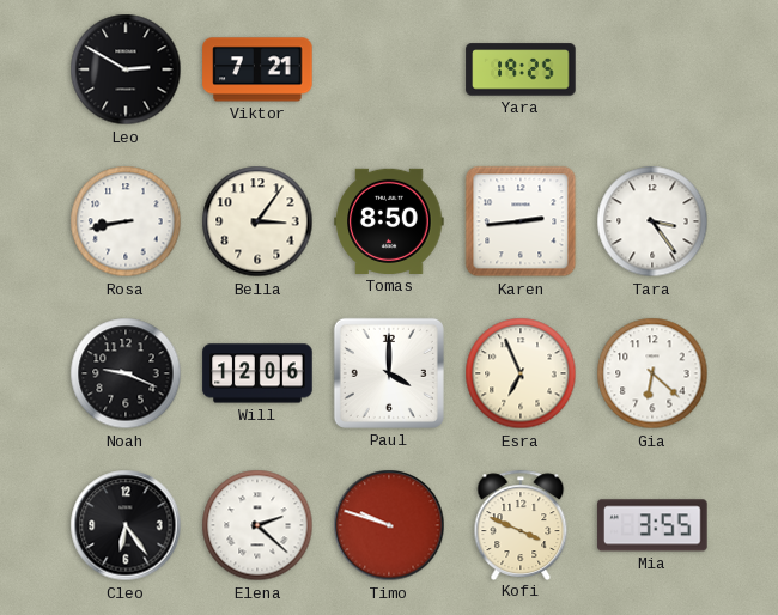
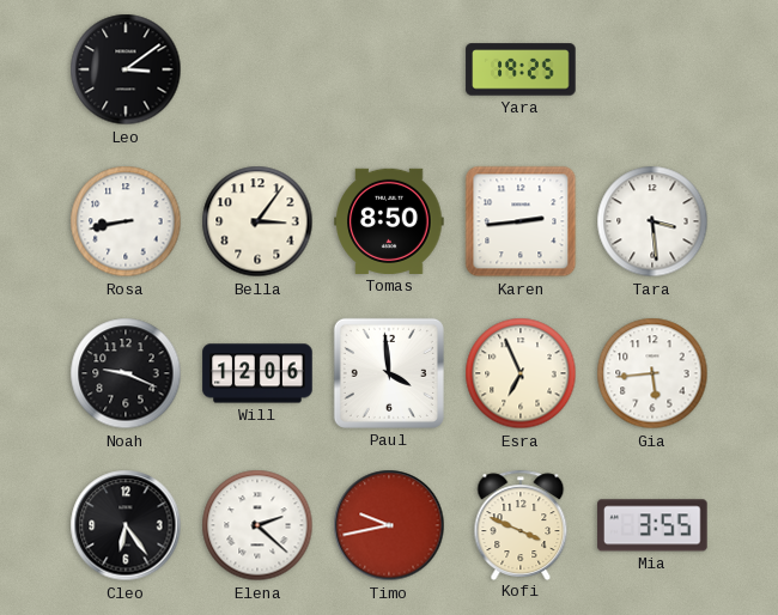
Leo: 2:50 -> 3:09 (126, 69)
Viktor: 7:21 -> none (257, 69)
Tara: 3:24 -> 3:29 (652, 221)
Paul: 4:00 -> 3:59 (389, 373)
Gia: 6:22 -> 5:44 (652, 373)
Timo: 9:48 -> 9:43 (389, 525)
